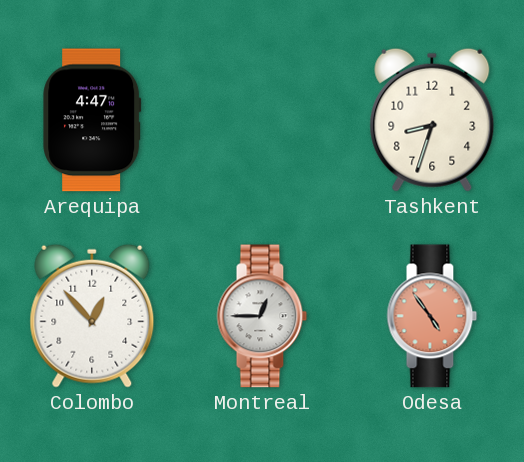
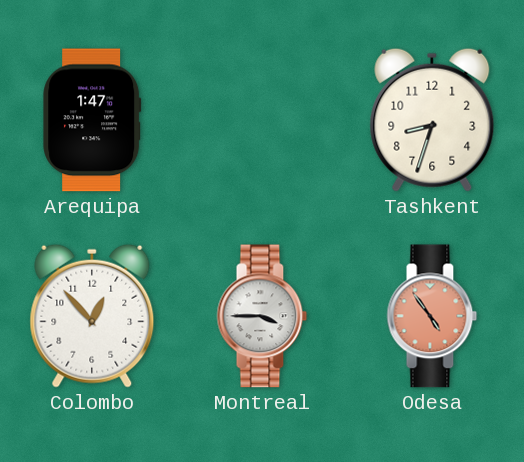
Arequipa: 4:47 -> 1:47 (92, 120)
Montreal: 12:45 -> 3:45 (262, 316)
